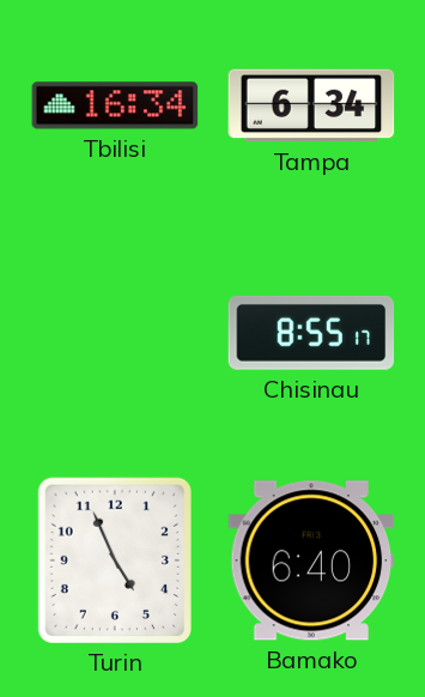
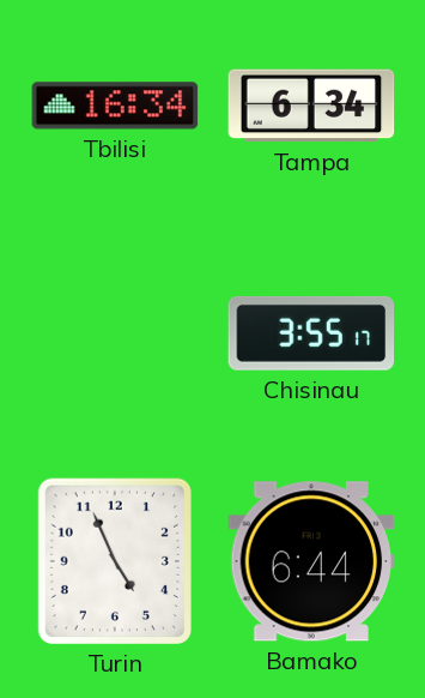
Chisinau: 8:55 -> 3:55 (311, 333)
Bamako: 6:40 -> 6:44 (311, 561)
